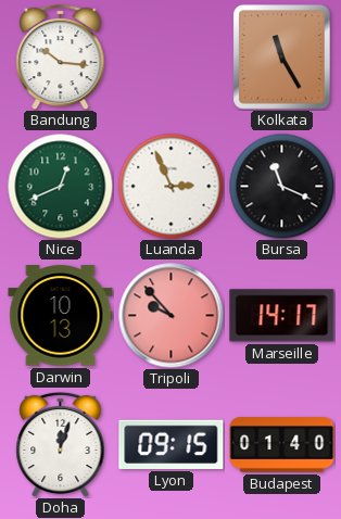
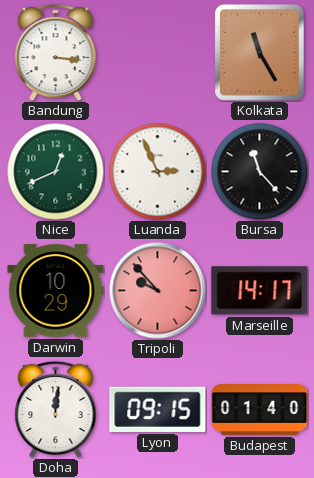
Bandung: 10:16 -> 3:16 (56, 52)
Bursa: 11:19 -> 11:23 (259, 171)
Darwin: 10:13 -> 10:29 (56, 291)
Doha: 12:03 -> 12:01 (56, 409)
